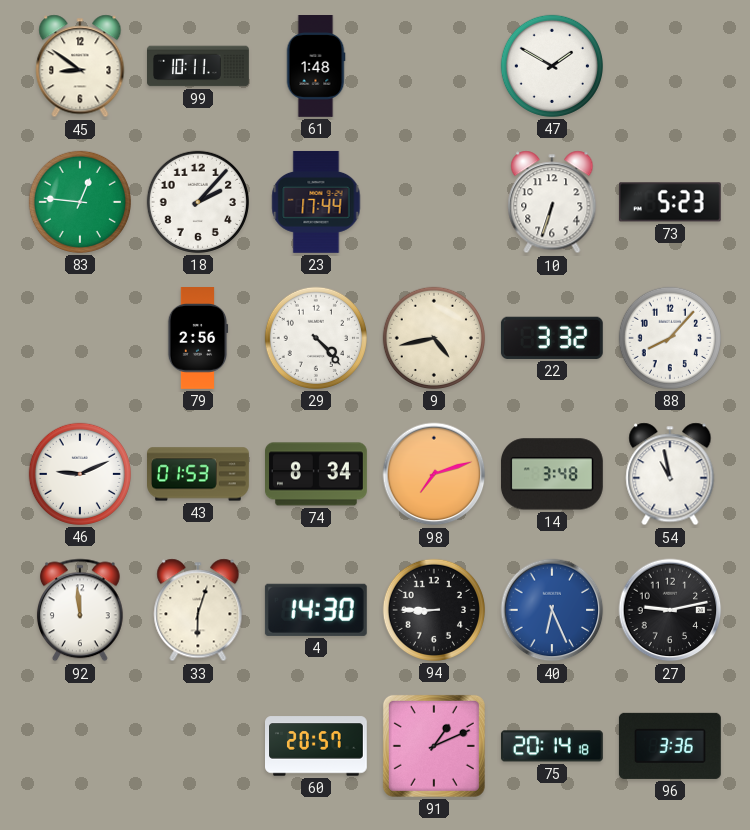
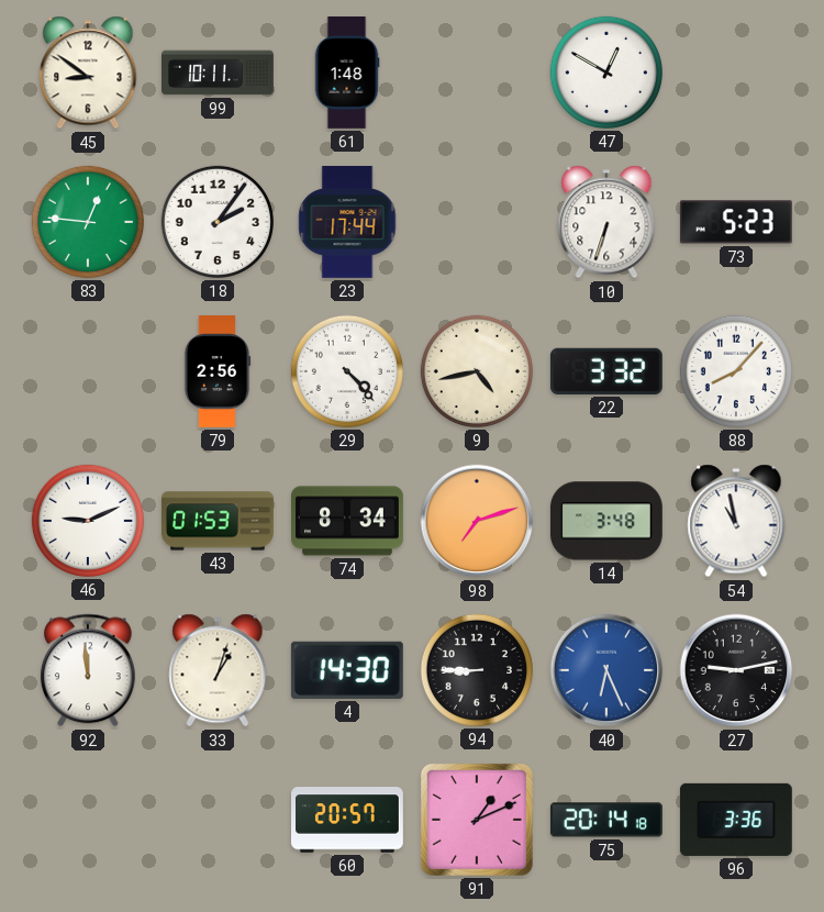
47: 1:50 -> 12:50 (606, 73)
18: 2:07 -> 2:06 (218, 222)
33: 6:03 -> 1:03 (218, 670)
